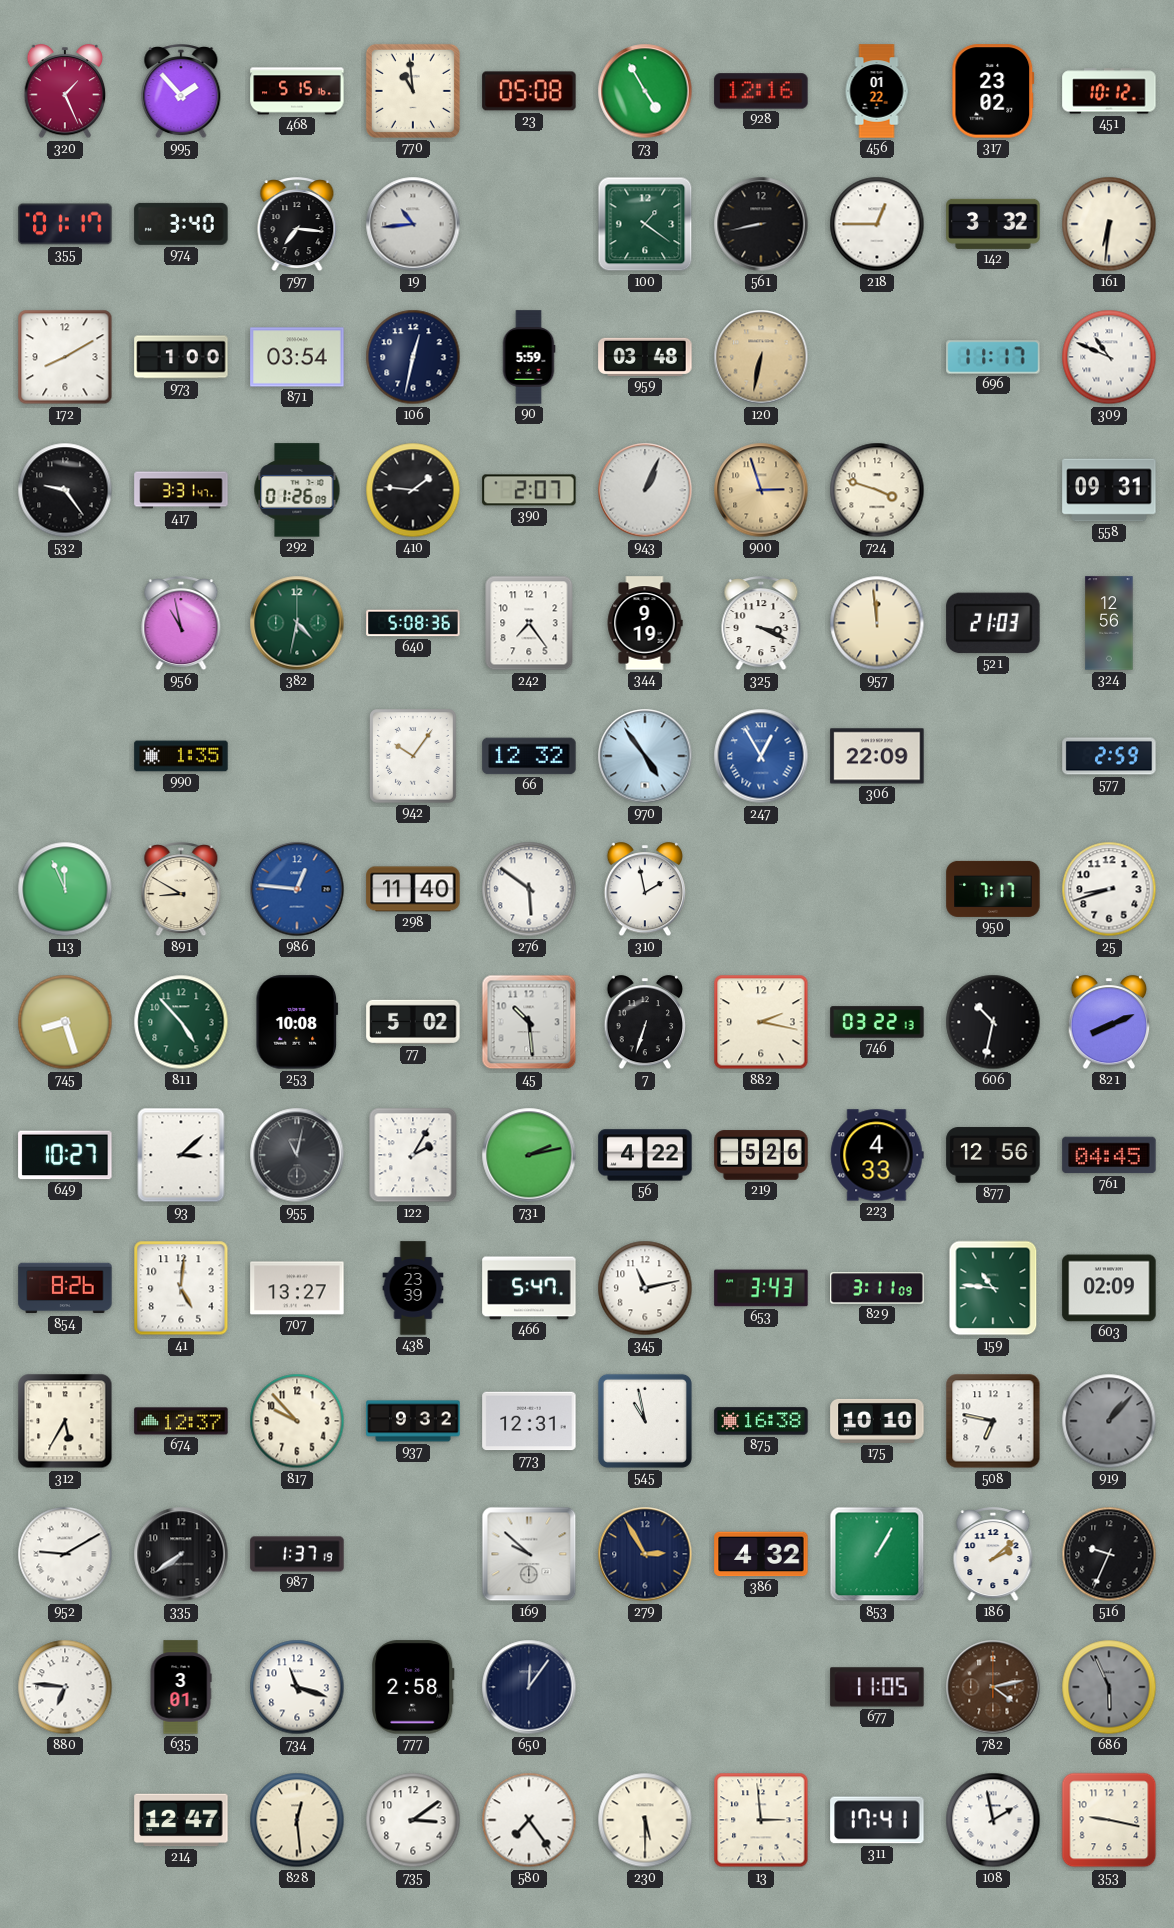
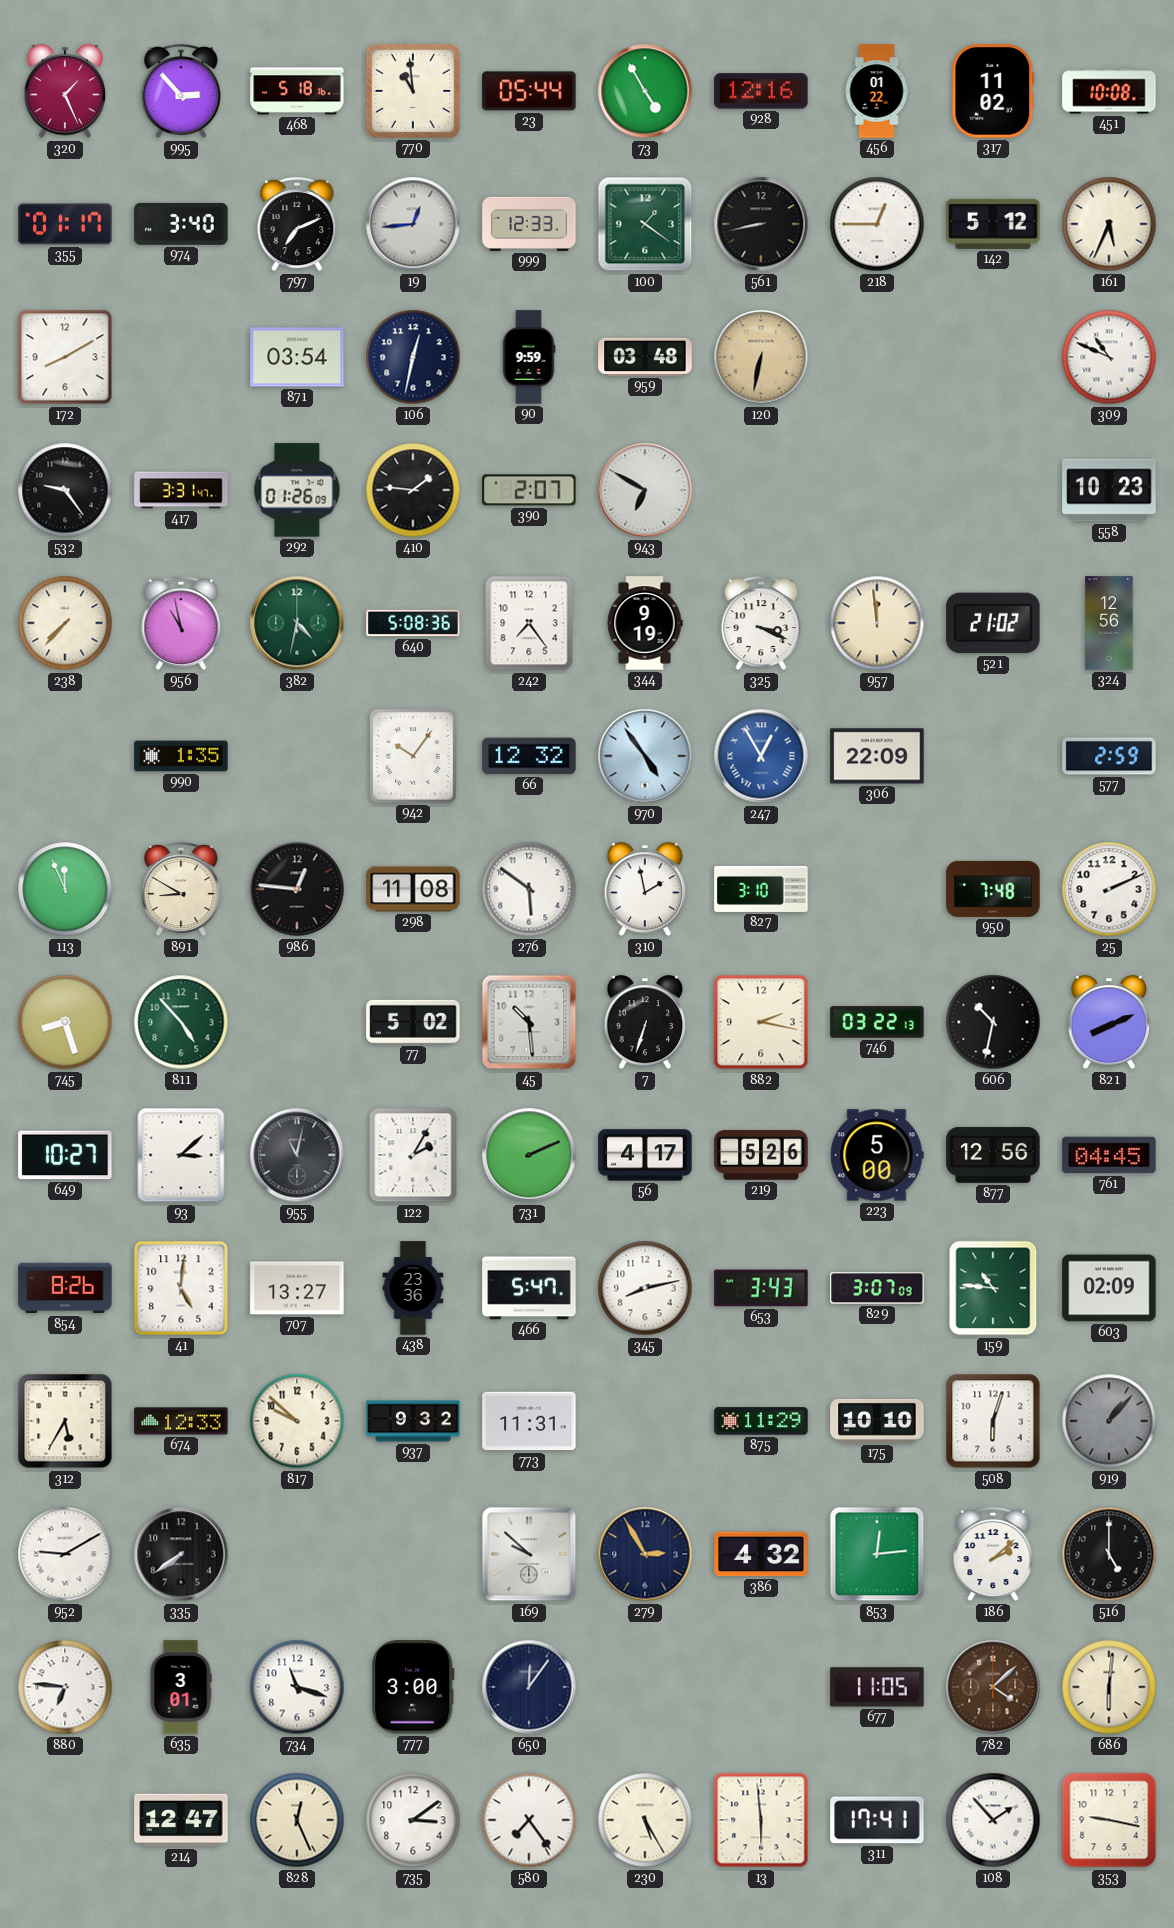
995: 1:53 -> 2:53 (181, 92)
468: 5:15 -> 5:18 (297, 91)
23: 05:08 -> 05:44 (529, 91)
317: 23:02 -> 11:02 (993, 91)
451: 10:12 -> 10:08 (1109, 91)
797: 7:16 -> 7:11 (297, 225)
19: 10:44 -> 12:44 (413, 224)
999: none -> 12:33 (529, 224)
142: 3:32 -> 5:12 (993, 224)
161: 6:31 -> 5:34 (1109, 224)
973: 1:00 -> none (181, 357)
90: 5:59 -> 9:59 (529, 357)
696: 11:17 -> none (993, 357)
943: 1:04 -> 6:50 (645, 490)
900: 2:57 -> none (761, 490)
724: 3:48 -> none (877, 490)
558: 09:31 -> 10:23 (1109, 490)
238: none -> 7:37 (65, 623)
521: 21:03 -> 21:02 (993, 623)
986 dial: blue -> black (297, 889)
298: 11:40 -> 11:08 (413, 889)
827: none -> 3:10 (761, 889)
950: 7:17 -> 7:48 (993, 889)
25: 8:42 -> 2:11 (1109, 889)
253: 10:08 -> none (297, 1022)
731: 2:13 -> 2:11 (529, 1155)
56: 4:22 -> 4:17 (645, 1155)
223: 4:33 -> 5:00 (877, 1155)
438: 23:39 -> 23:36 (413, 1288)
345: 11:13 -> 8:13 (645, 1288)
829: 3:11 -> 3:07 (877, 1288)
674: 12:37 -> 12:33 (181, 1421)
817: 9:53 -> 9:52 (297, 1421)
773: 12:31 -> 11:31 (529, 1421)
545: 10:58 -> none (645, 1421)
875: 16:38 -> 11:29 (761, 1421)
508: 6:47 -> 6:03 (993, 1421)
987: 1:37 -> none (297, 1554)
853: 1:05 -> 12:14 (877, 1554)
516: 9:34 -> 5:00 (1109, 1554)
777: 2:58 -> 3:00 (413, 1687)
782: 4:13 -> 4:08 (993, 1687)
686: 5:56 -> 6:01 (1109, 1687)
686 dial: grey -> cream (1109, 1687)
828: 12:29 -> 12:26 (297, 1820)
230: 5:30 -> 5:25 (645, 1820)
13: 2:59 -> 5:59 (761, 1820)
108: 1:58 -> 1:53 (993, 1820)
